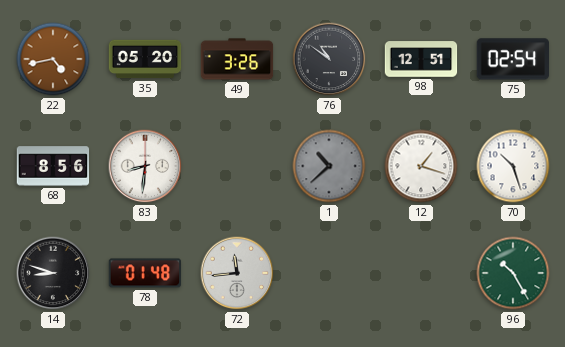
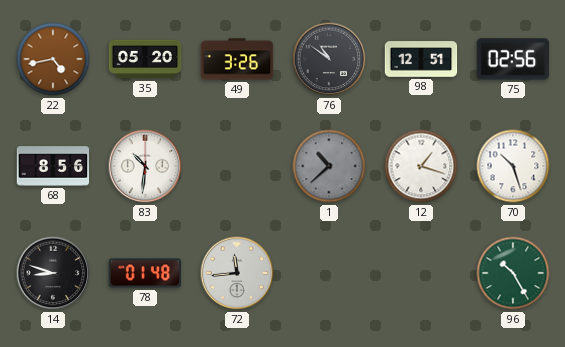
75: 02:54 -> 02:56 (512, 59)
83: 8:31 -> 10:31 (145, 166)
